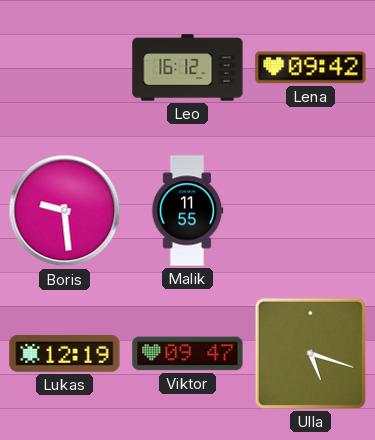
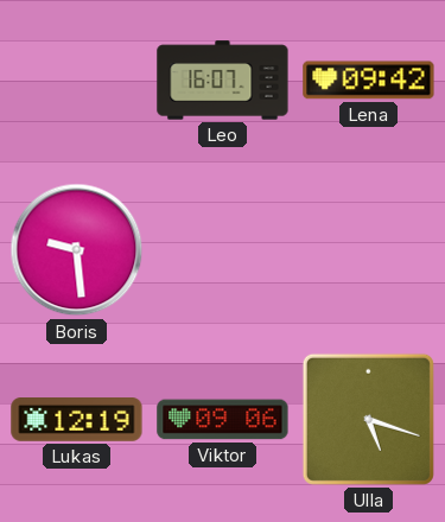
Leo: 16:12 -> 16:07 (223, 81)
Malik: 11:55 -> none (187, 211)
Viktor: 09:47 -> 09:06 (223, 420)
